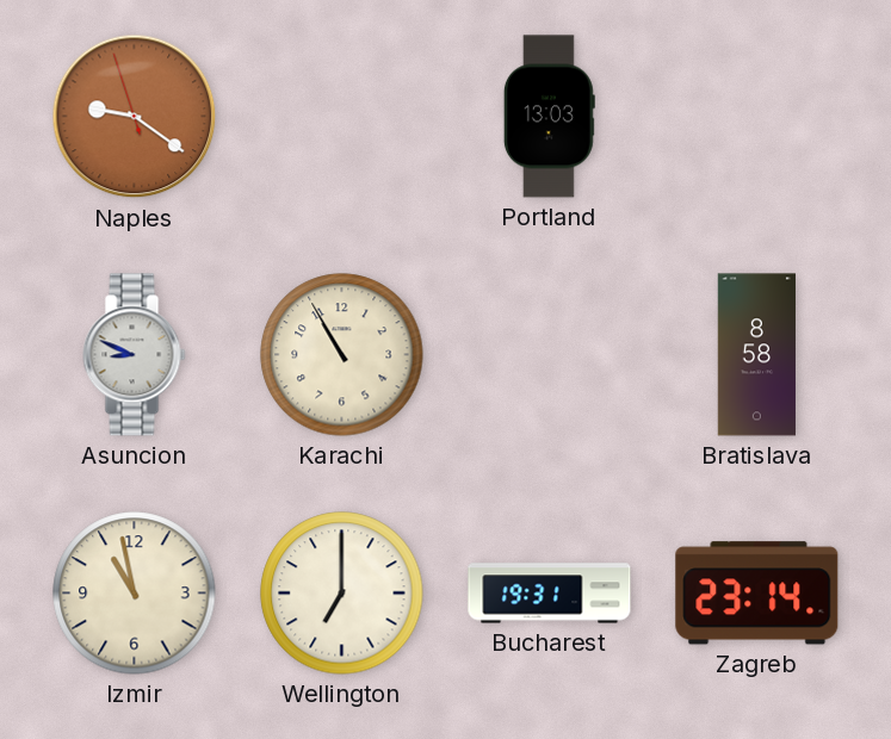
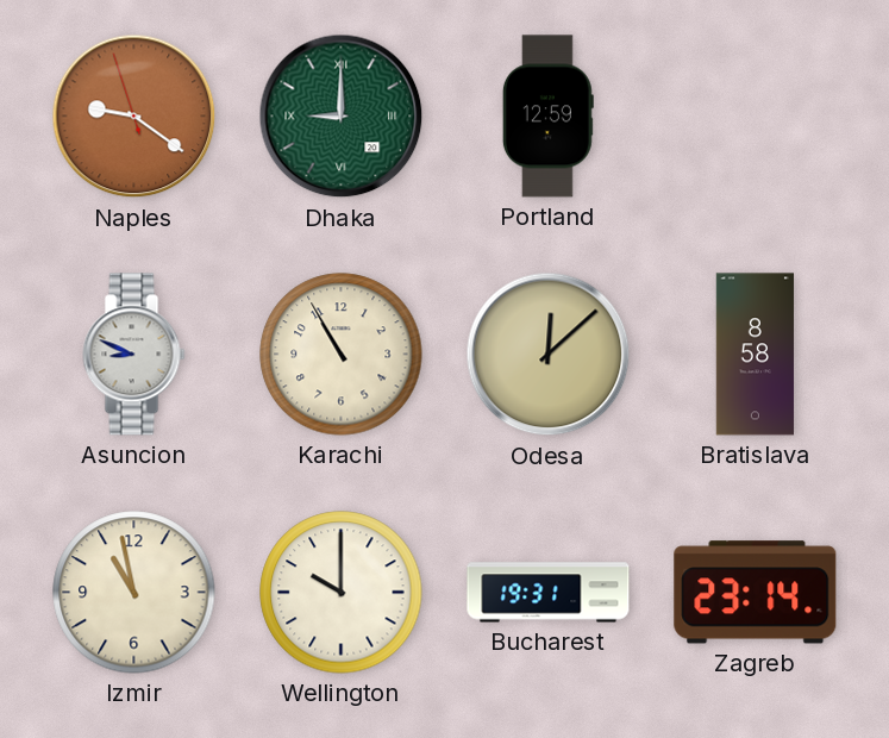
Dhaka: none -> 9:00 (342, 117)
Portland: 13:03 -> 12:59 (547, 117)
Odesa: none -> 12:08 (549, 355)
Wellington: 7:00 -> 10:00 (342, 593)
